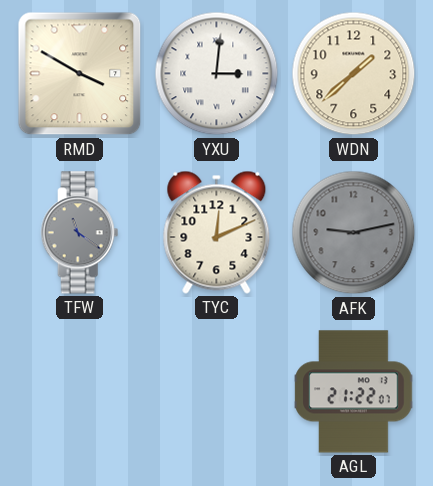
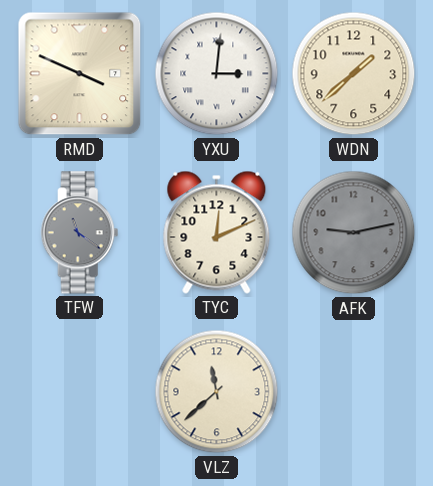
RMD: 3:50 -> 3:49 (80, 74)
VLZ: none -> 11:38 (217, 392)
AGL: 21:22 -> none (354, 392)
